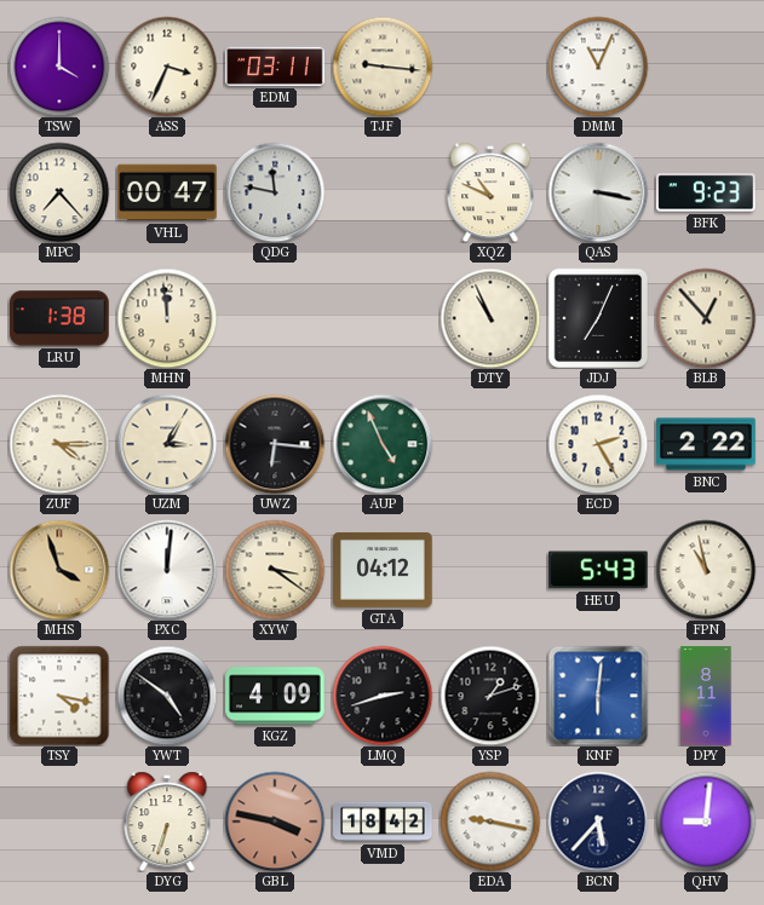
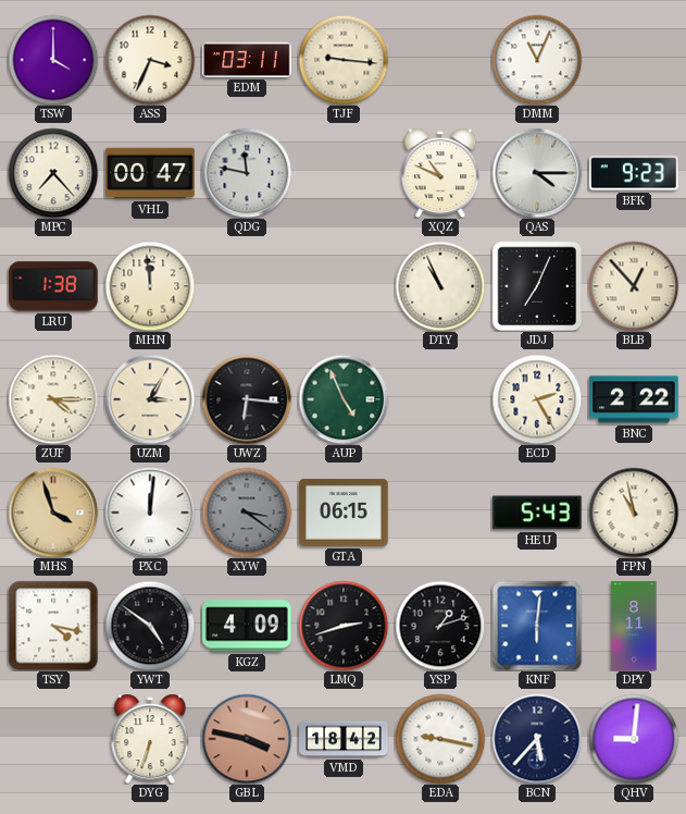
QAS: 3:17 -> 4:15 (537, 173)
XYW dial: cream -> grey (247, 513)
GTA: 04:12 -> 06:15 (344, 513)
